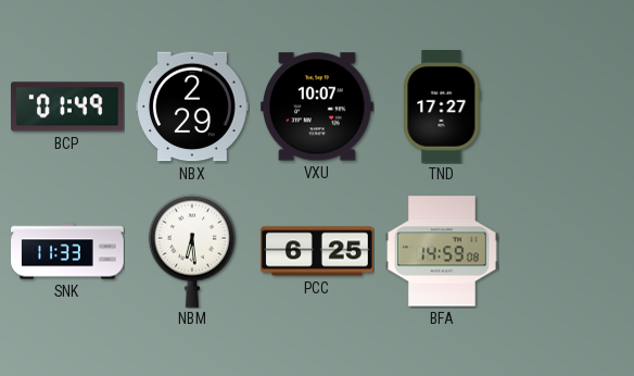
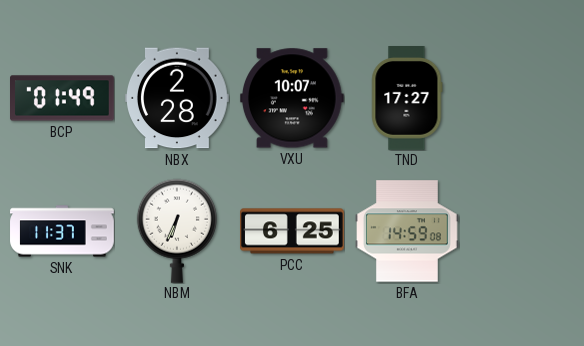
NBX: 2:29 -> 2:28 (178, 98)
SNK: 11:33 -> 11:37 (62, 231)
NBM: 6:29 -> 6:34 (177, 231)
